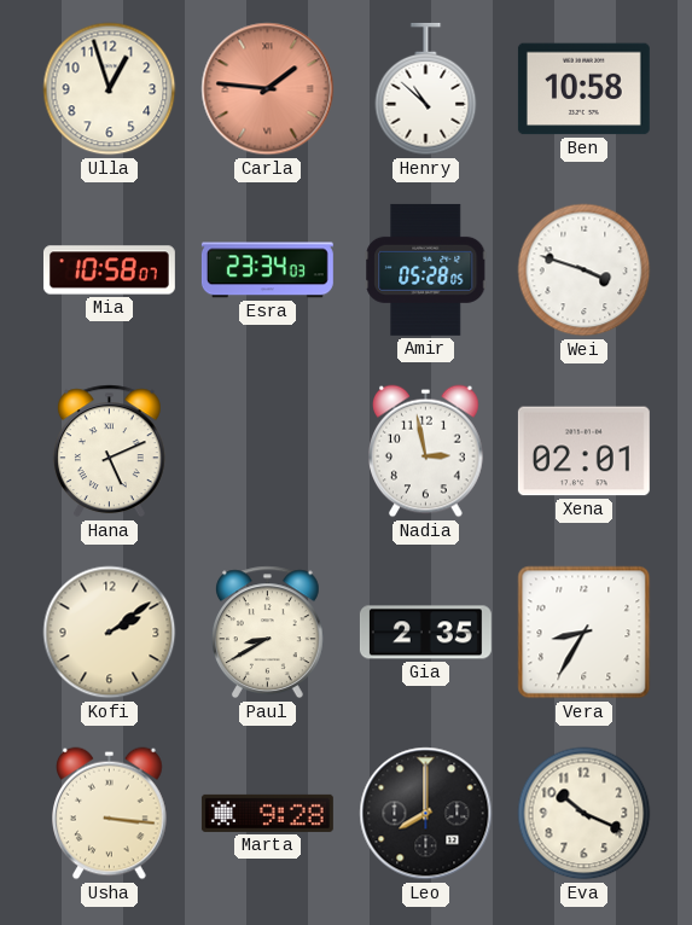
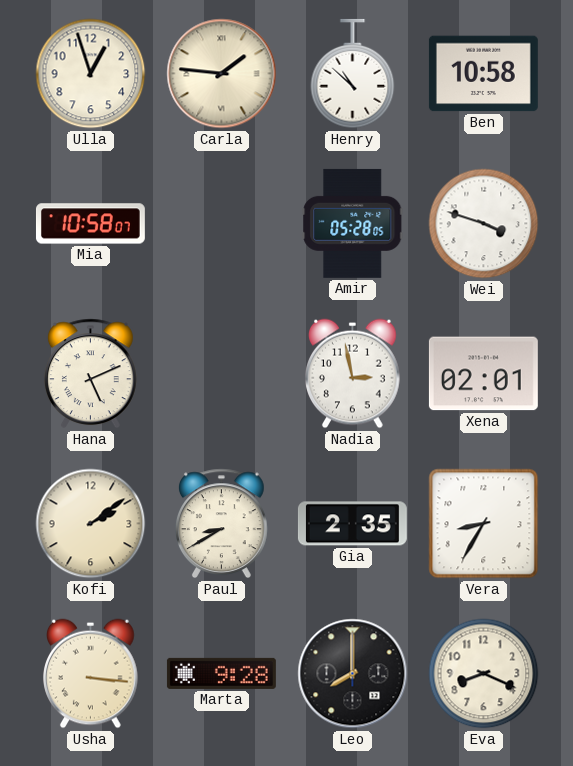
Carla dial: salmon -> cream (222, 74)
Esra: 23:34 -> none (267, 270)
Eva: 10:19 -> 8:19 (484, 674)
